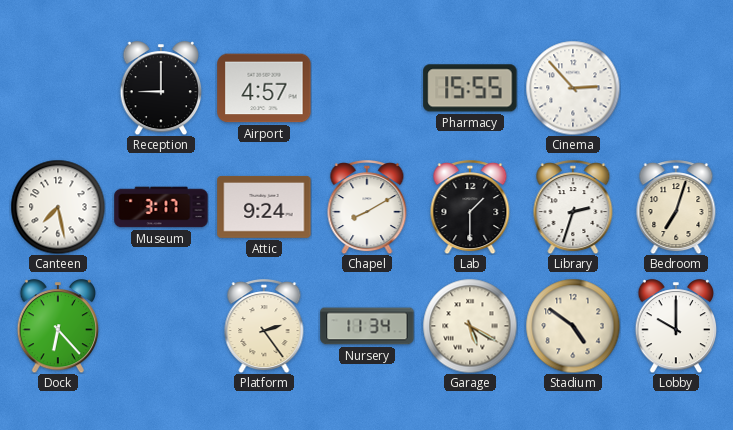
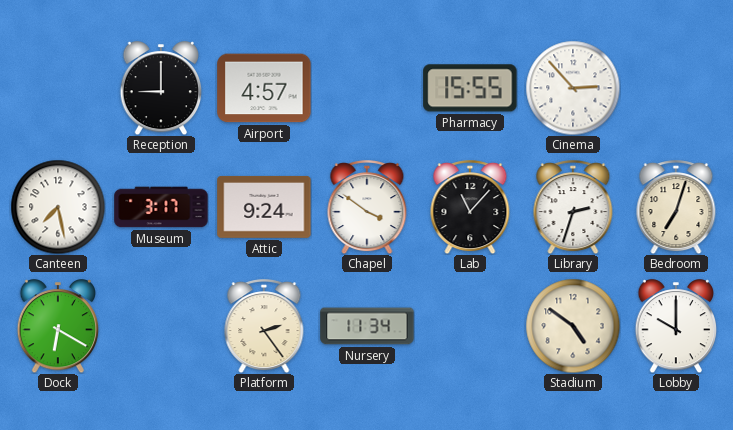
Chapel: 8:10 -> 3:51 (367, 207)
Lab: 1:30 -> 11:07 (470, 207)
Dock: 6:23 -> 6:20 (58, 326)
Garage: 5:20 -> none (470, 326)
